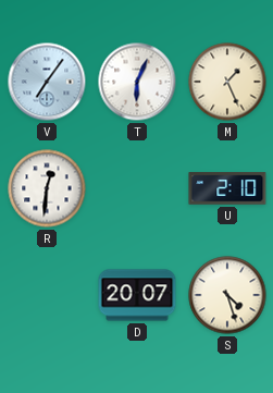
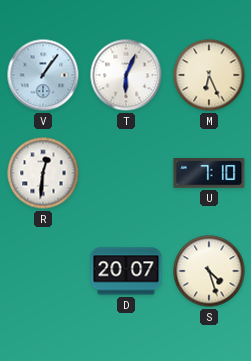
V: 7:06 -> 1:06 (43, 75)
M: 1:26 -> 6:26 (209, 75)
U: 2:10 -> 7:10 (209, 173)
